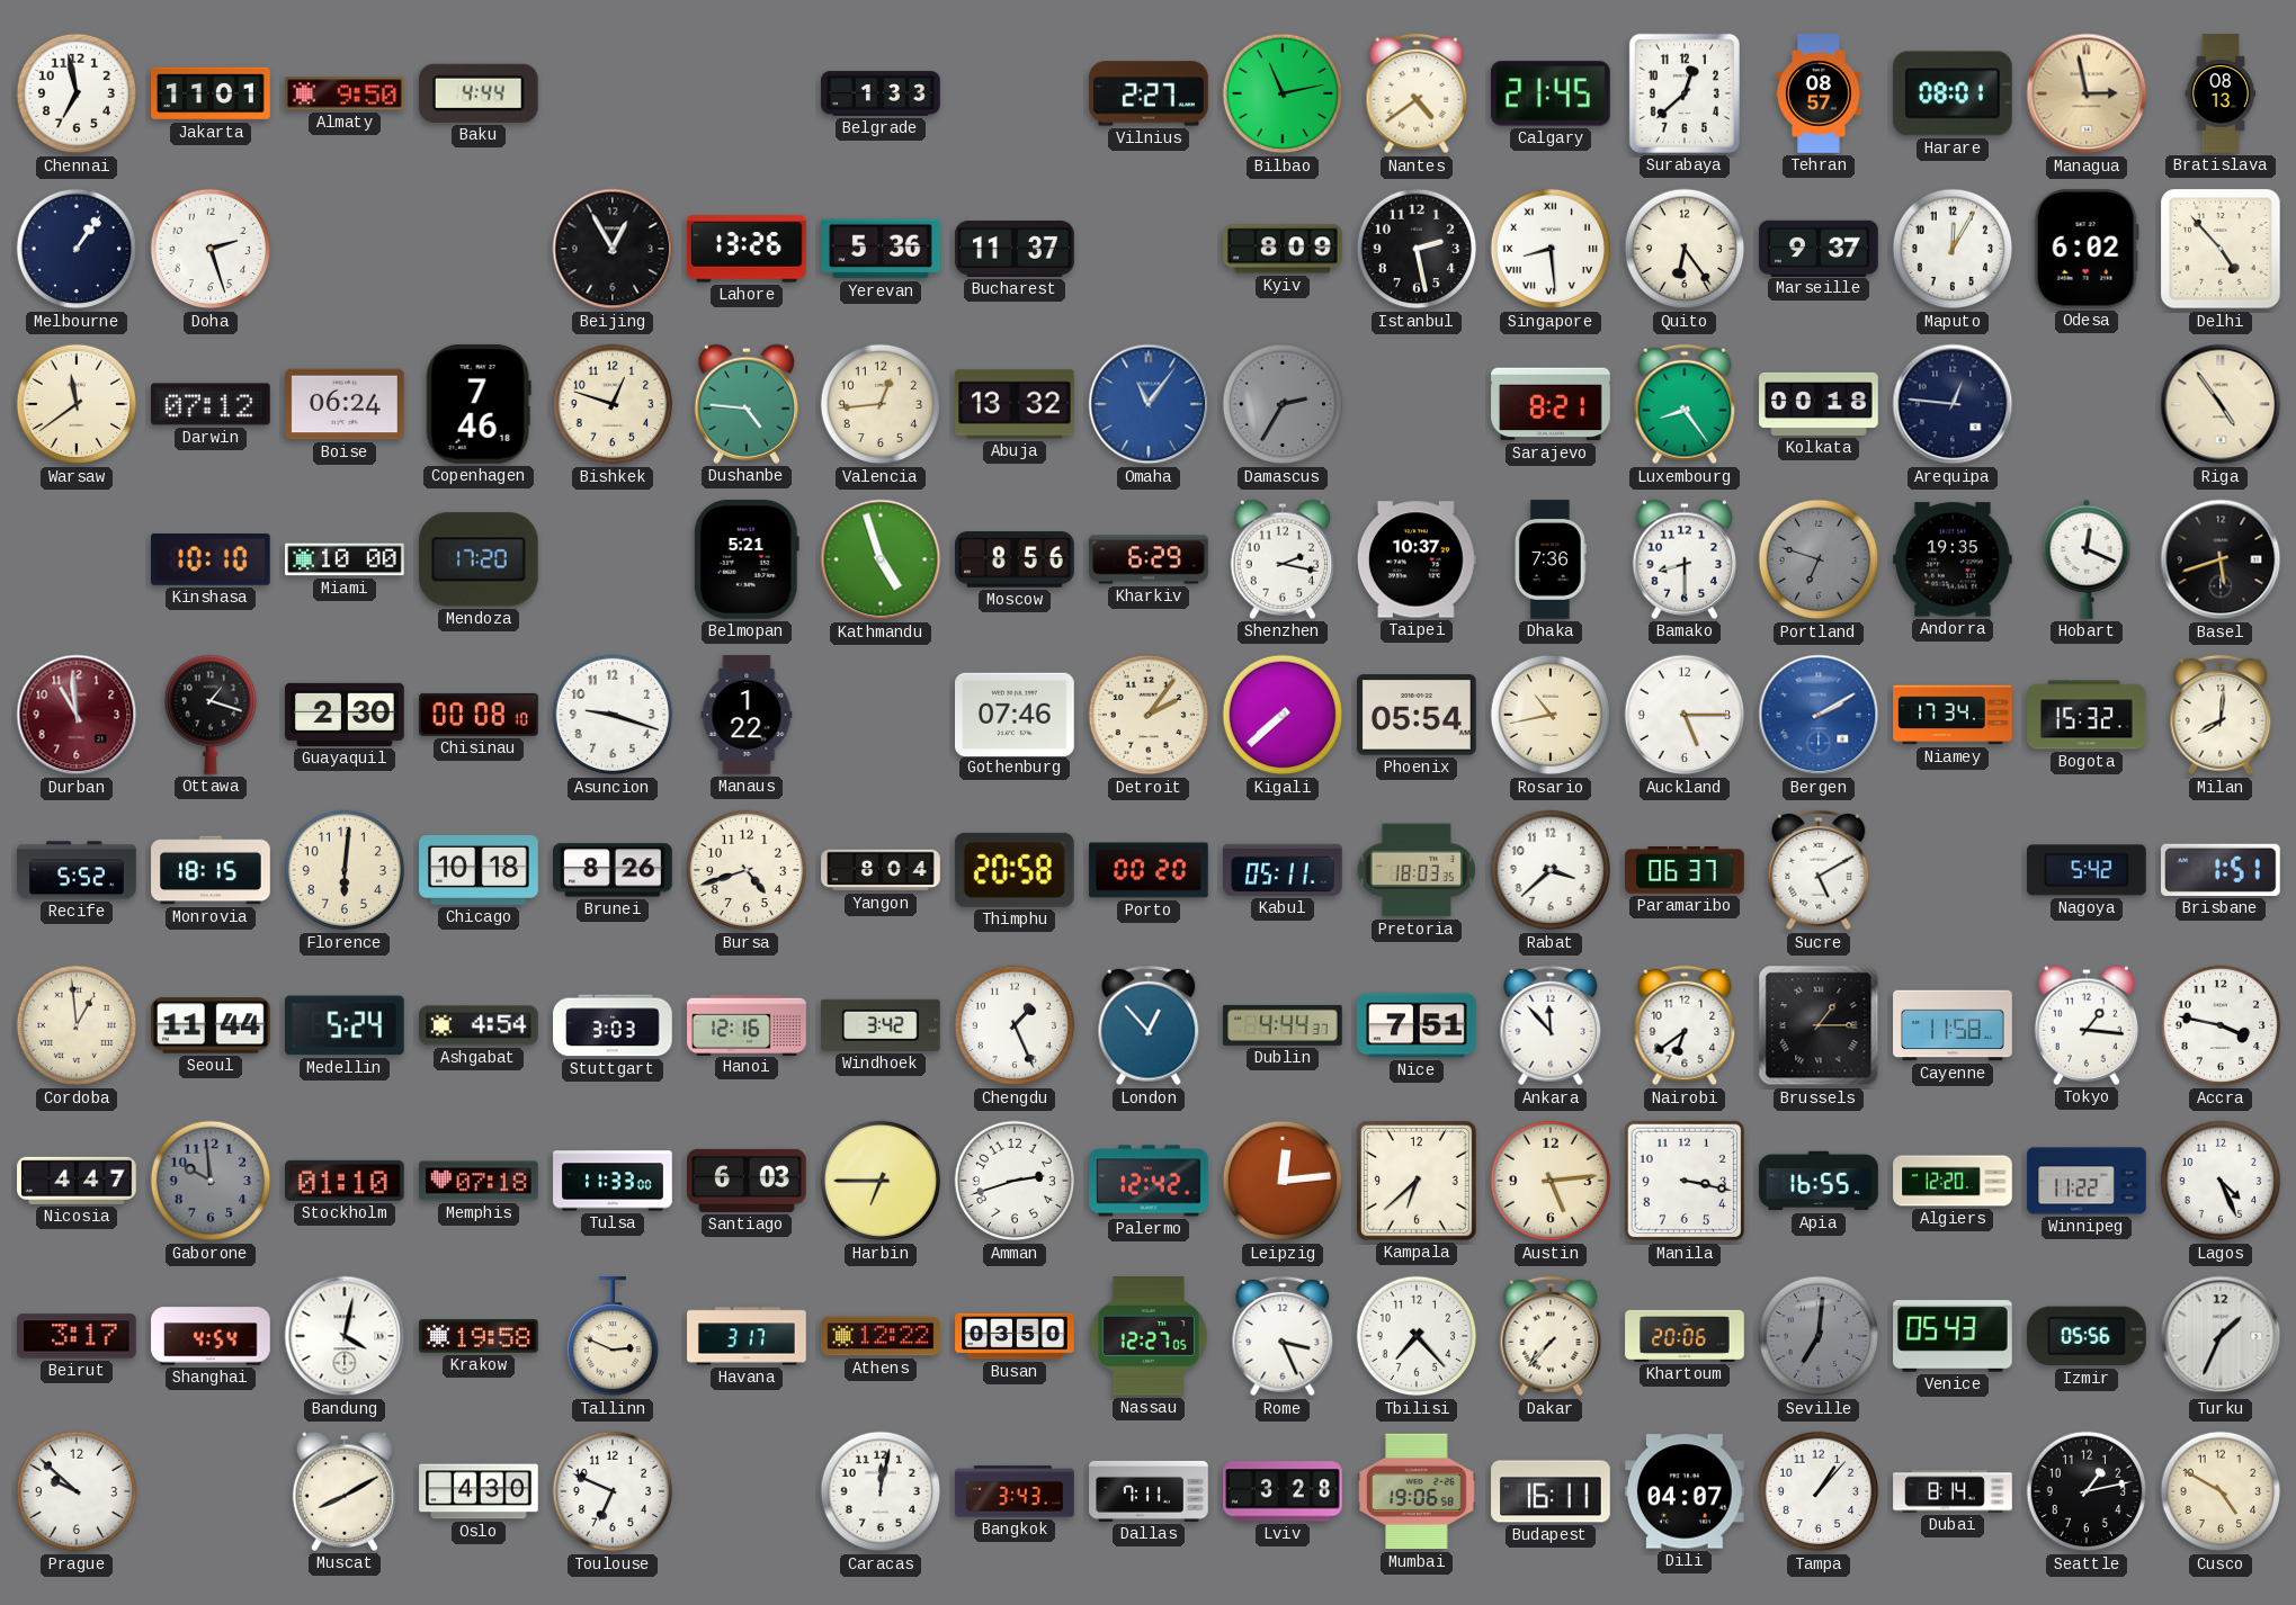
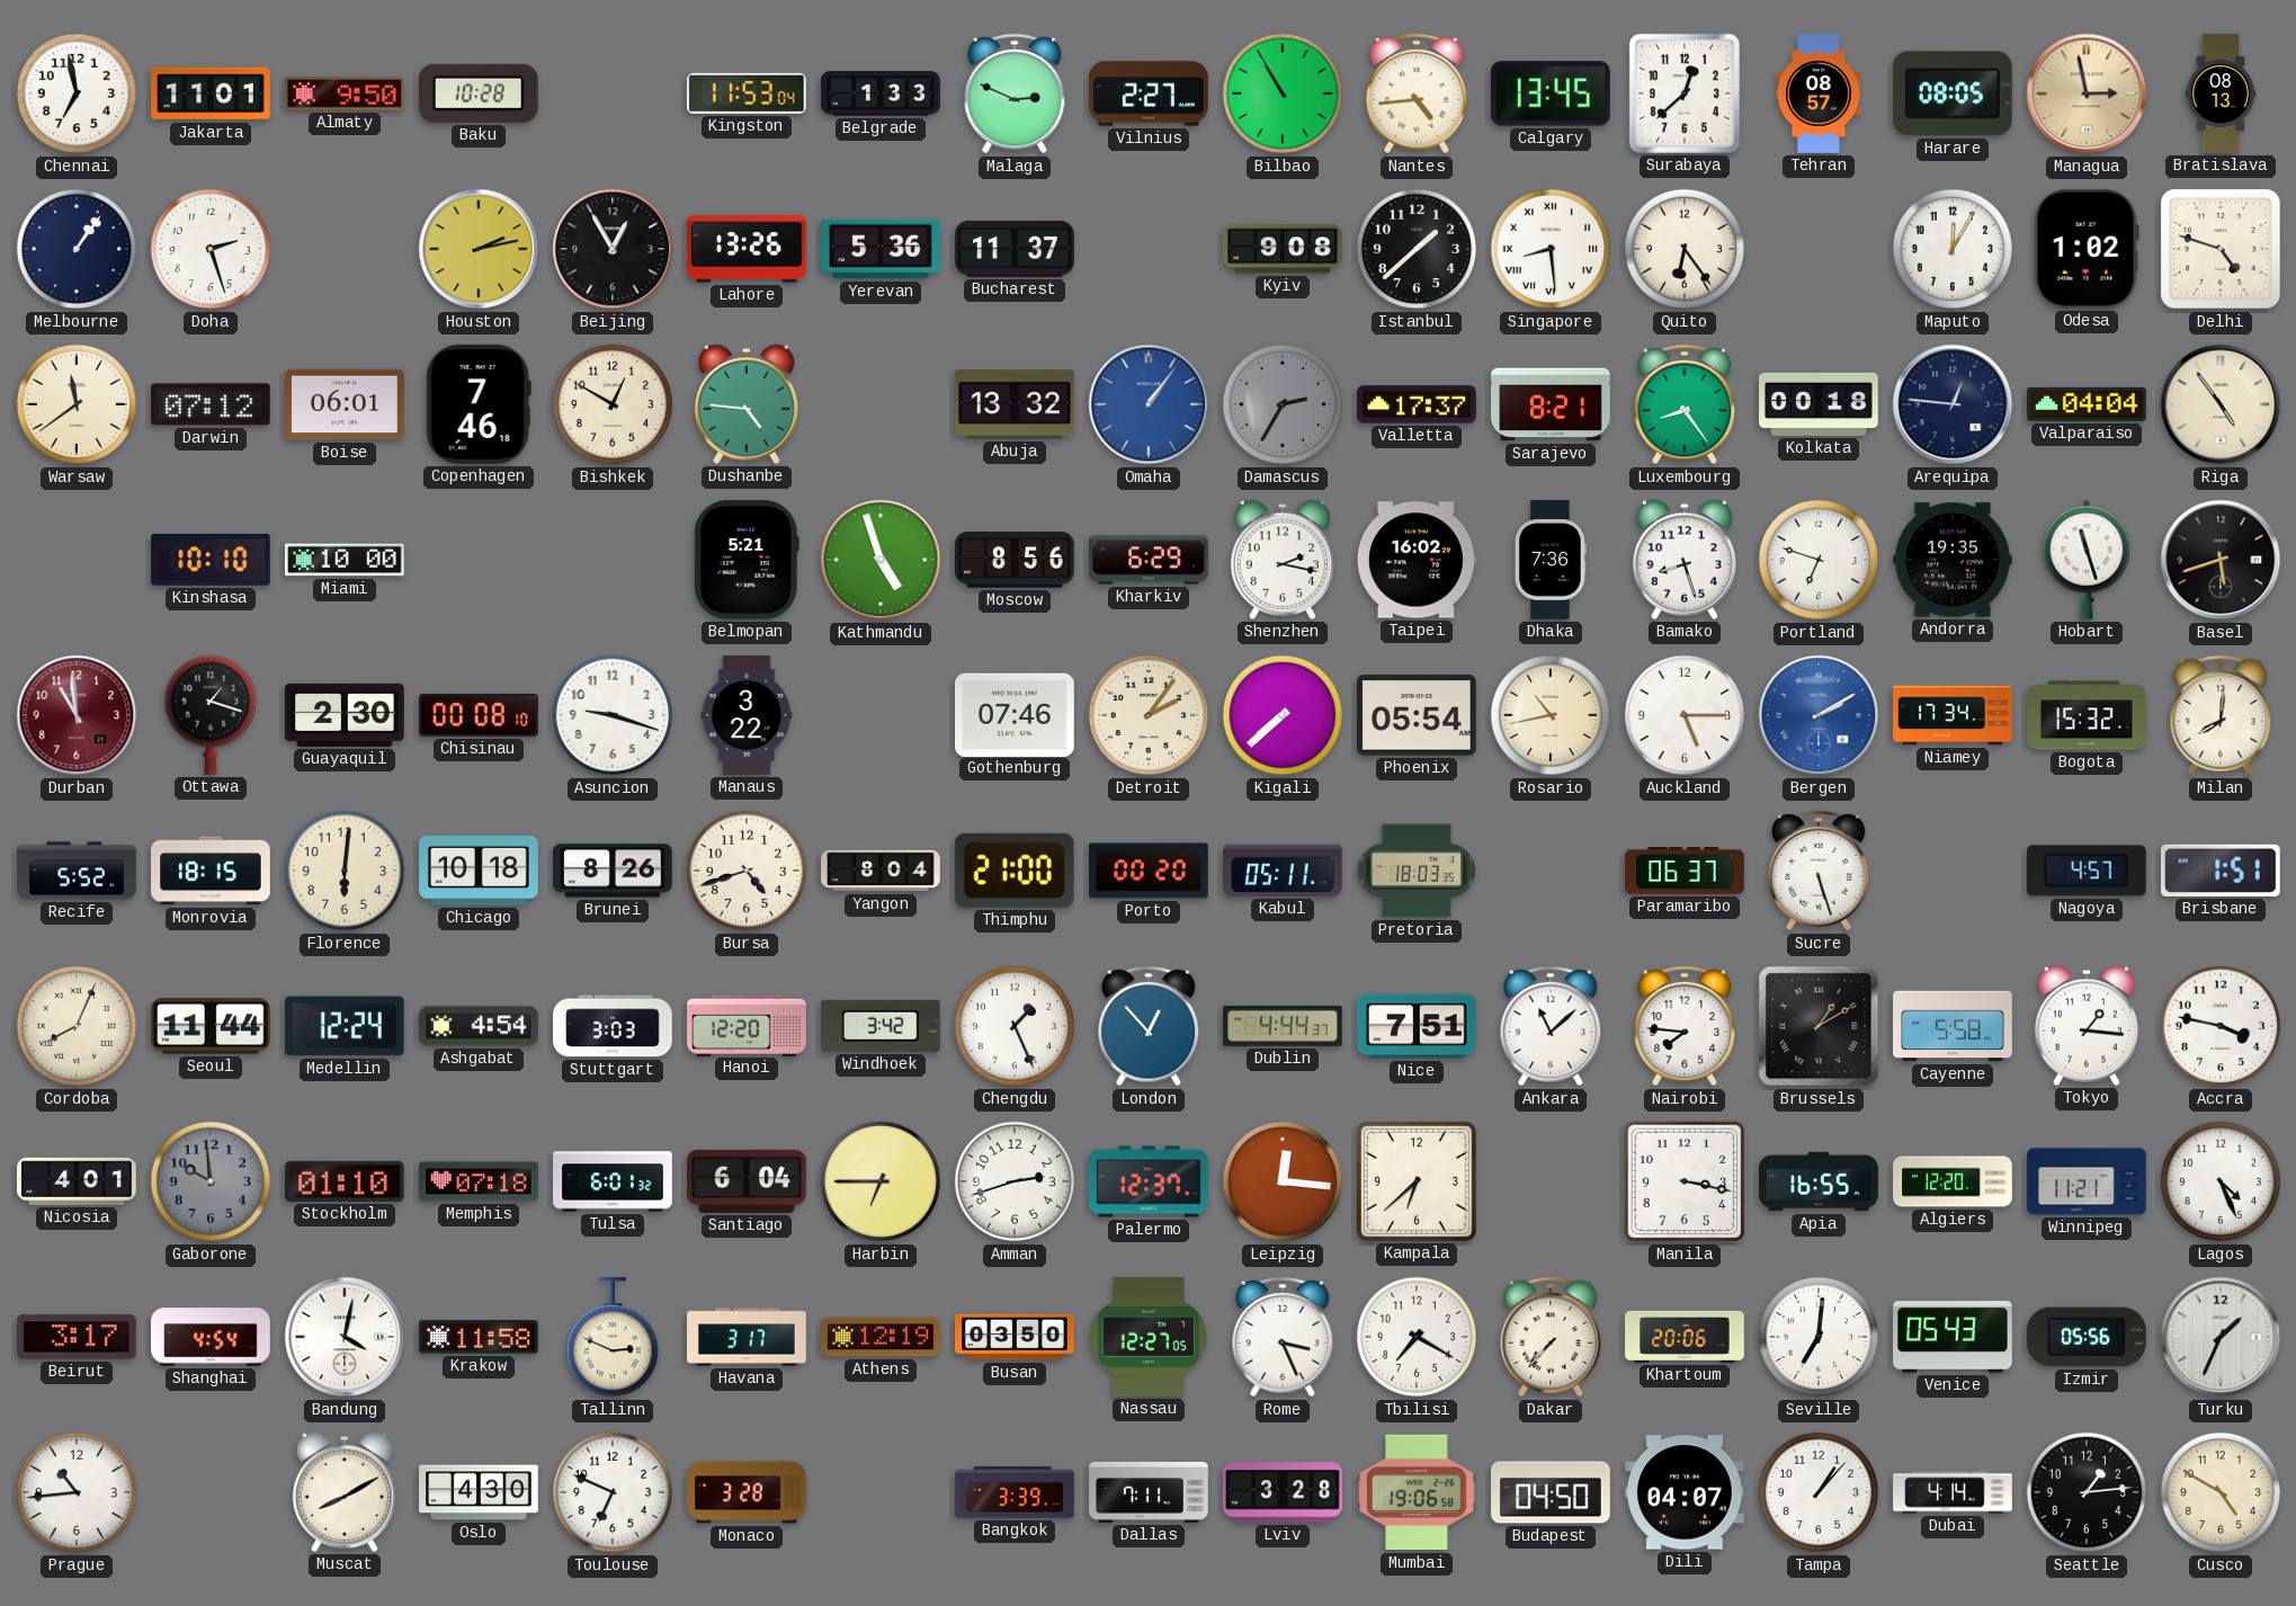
Baku: 4:44 -> 10:28 (479, 93)
Kingston: none -> 11:53 (747, 93)
Malaga: none -> 2:49 (1015, 93)
Bilbao: 11:13 -> 10:55 (1283, 93)
Nantes: 4:39 -> 4:44 (1417, 93)
Calgary: 21:45 -> 13:45 (1551, 93)
Harare: 08:01 -> 08:05 (1953, 93)
Houston: none -> 2:13 (479, 249)
Kyiv: 8:09 -> 9:08 (1283, 249)
Istanbul: 2:28 -> 1:38 (1417, 249)
Marseille: 9:37 -> none (1819, 248)
Odesa: 6:02 -> 1:02 (2087, 249)
Delhi: 4:53 -> 4:48 (2221, 249)
Boise: 06:24 -> 06:01 (345, 404)
Bishkek: 12:48 -> 12:50 (613, 404)
Valencia: 12:44 -> none (881, 404)
Omaha: 11:06 -> 1:06 (1149, 404)
Valletta: none -> 17:37 (1417, 404)
Valparaiso: none -> 04:04 (2087, 404)
Mendoza: 17:20 -> none (479, 559)
Taipei: 10:37 -> 16:02 (1417, 560)
Bamako: 8:30 -> 8:27 (1685, 560)
Portland dial: grey -> white (1819, 560)
Hobart: 12:19 -> 11:27 (2087, 560)
Manaus: 1:22 -> 3:22 (747, 715)
Thimphu: 20:58 -> 21:00 (1015, 871)
Rabat: 3:38 -> none (1551, 870)
Sucre: 5:10 -> 5:27 (1819, 871)
Nagoya: 5:42 -> 4:57 (2088, 871)
Cordoba: 12:59 -> 8:04 (77, 1026)
Medellin: 5:24 -> 12:24 (345, 1026)
Hanoi: 12:16 -> 12:20 (747, 1025)
Ankara: 11:53 -> 11:08 (1551, 1026)
Nairobi: 6:39 -> 7:46 (1685, 1026)
Brussels: 1:15 -> 1:10 (1819, 1026)
Cayenne: 11:58 -> 5:58 (1953, 1026)
Nicosia: 4:47 -> 4:01 (77, 1181)
Tulsa: 11:33 -> 6:01 (613, 1181)
Santiago: 6:03 -> 6:04 (747, 1181)
Palermo: 12:42 -> 12:37 (1150, 1181)
Leipzig: 12:14 -> 12:16 (1283, 1181)
Austin: 5:14 -> none (1551, 1181)
Winnipeg: 11:22 -> 11:21 (2087, 1181)
Krakow: 19:58 -> 11:58 (480, 1337)
Athens: 12:22 -> 12:19 (882, 1337)
Tbilisi: 7:23 -> 7:20 (1417, 1337)
Seville dial: grey -> white (1819, 1337)
Prague: 9:52 -> 10:44 (77, 1492)
Monaco: none -> 3:28 (747, 1492)
Caracas: 12:02 -> none (881, 1491)
Bangkok: 3:43 -> 3:39 (1015, 1492)
Budapest: 16:11 -> 04:50 (1551, 1492)
Dubai: 8:14 -> 4:14 (1953, 1492)
Seattle: 1:13 -> 1:14 (2087, 1492)
